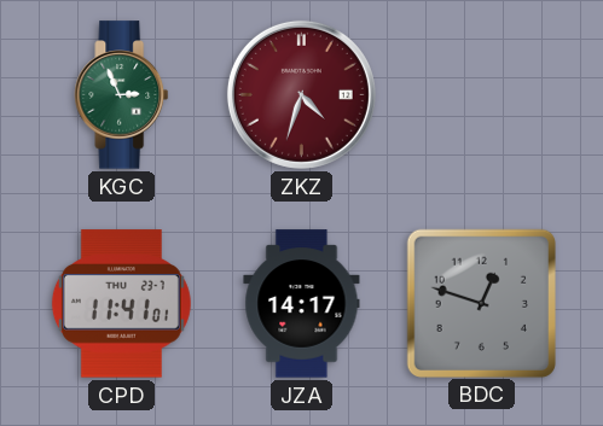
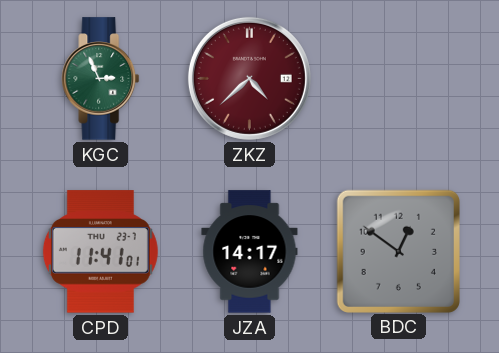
ZKZ: 4:33 -> 4:38 (249, 78)
BDC: 12:48 -> 12:51 (398, 251)
